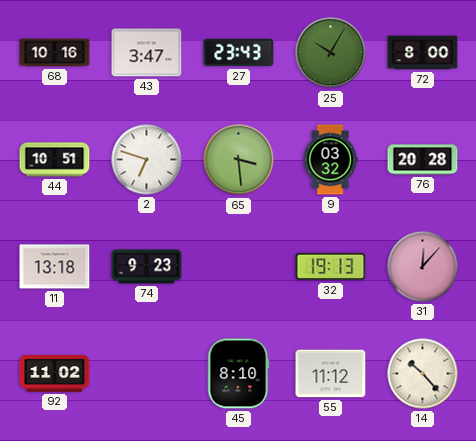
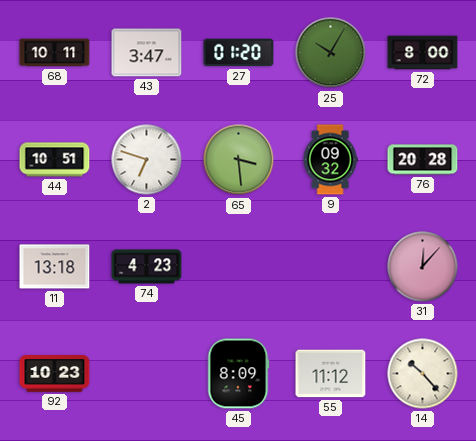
68: 10:16 -> 10:11 (55, 53)
27: 23:43 -> 01:20 (239, 53)
9: 03:32 -> 09:32 (330, 160)
74: 9:23 -> 4:23 (147, 267)
32: 19:13 -> none (331, 267)
92: 11:02 -> 10:23 (55, 374)
45: 8:10 -> 8:09 (239, 374)
